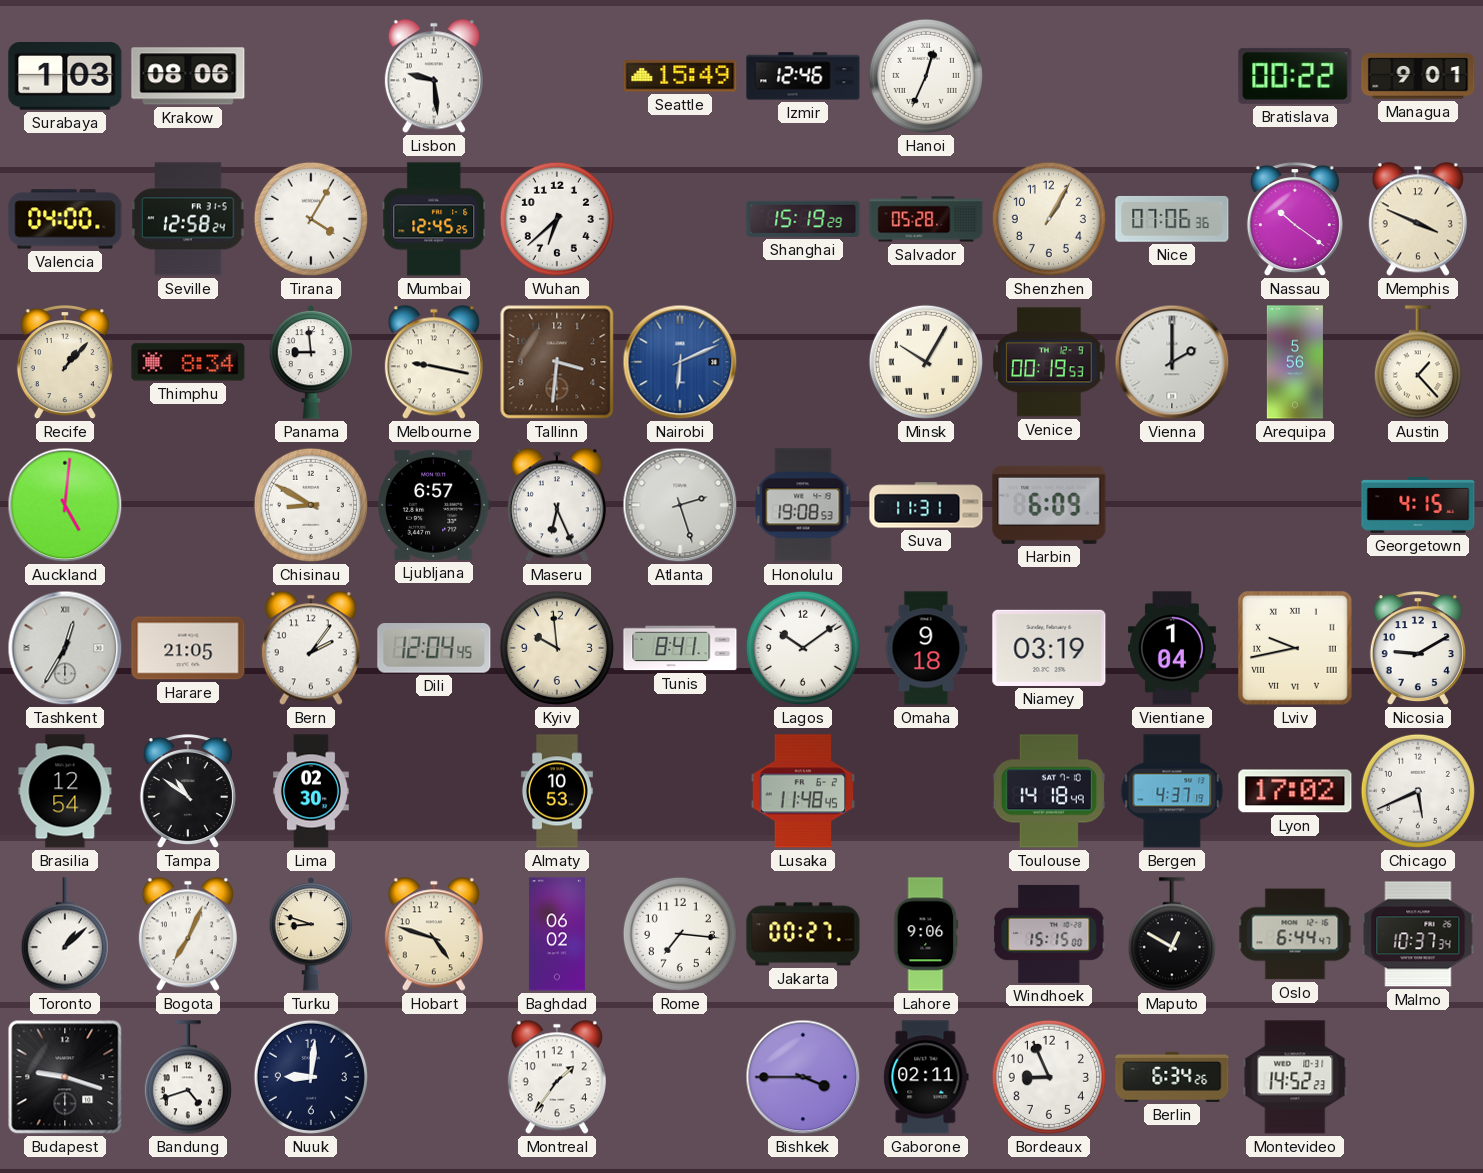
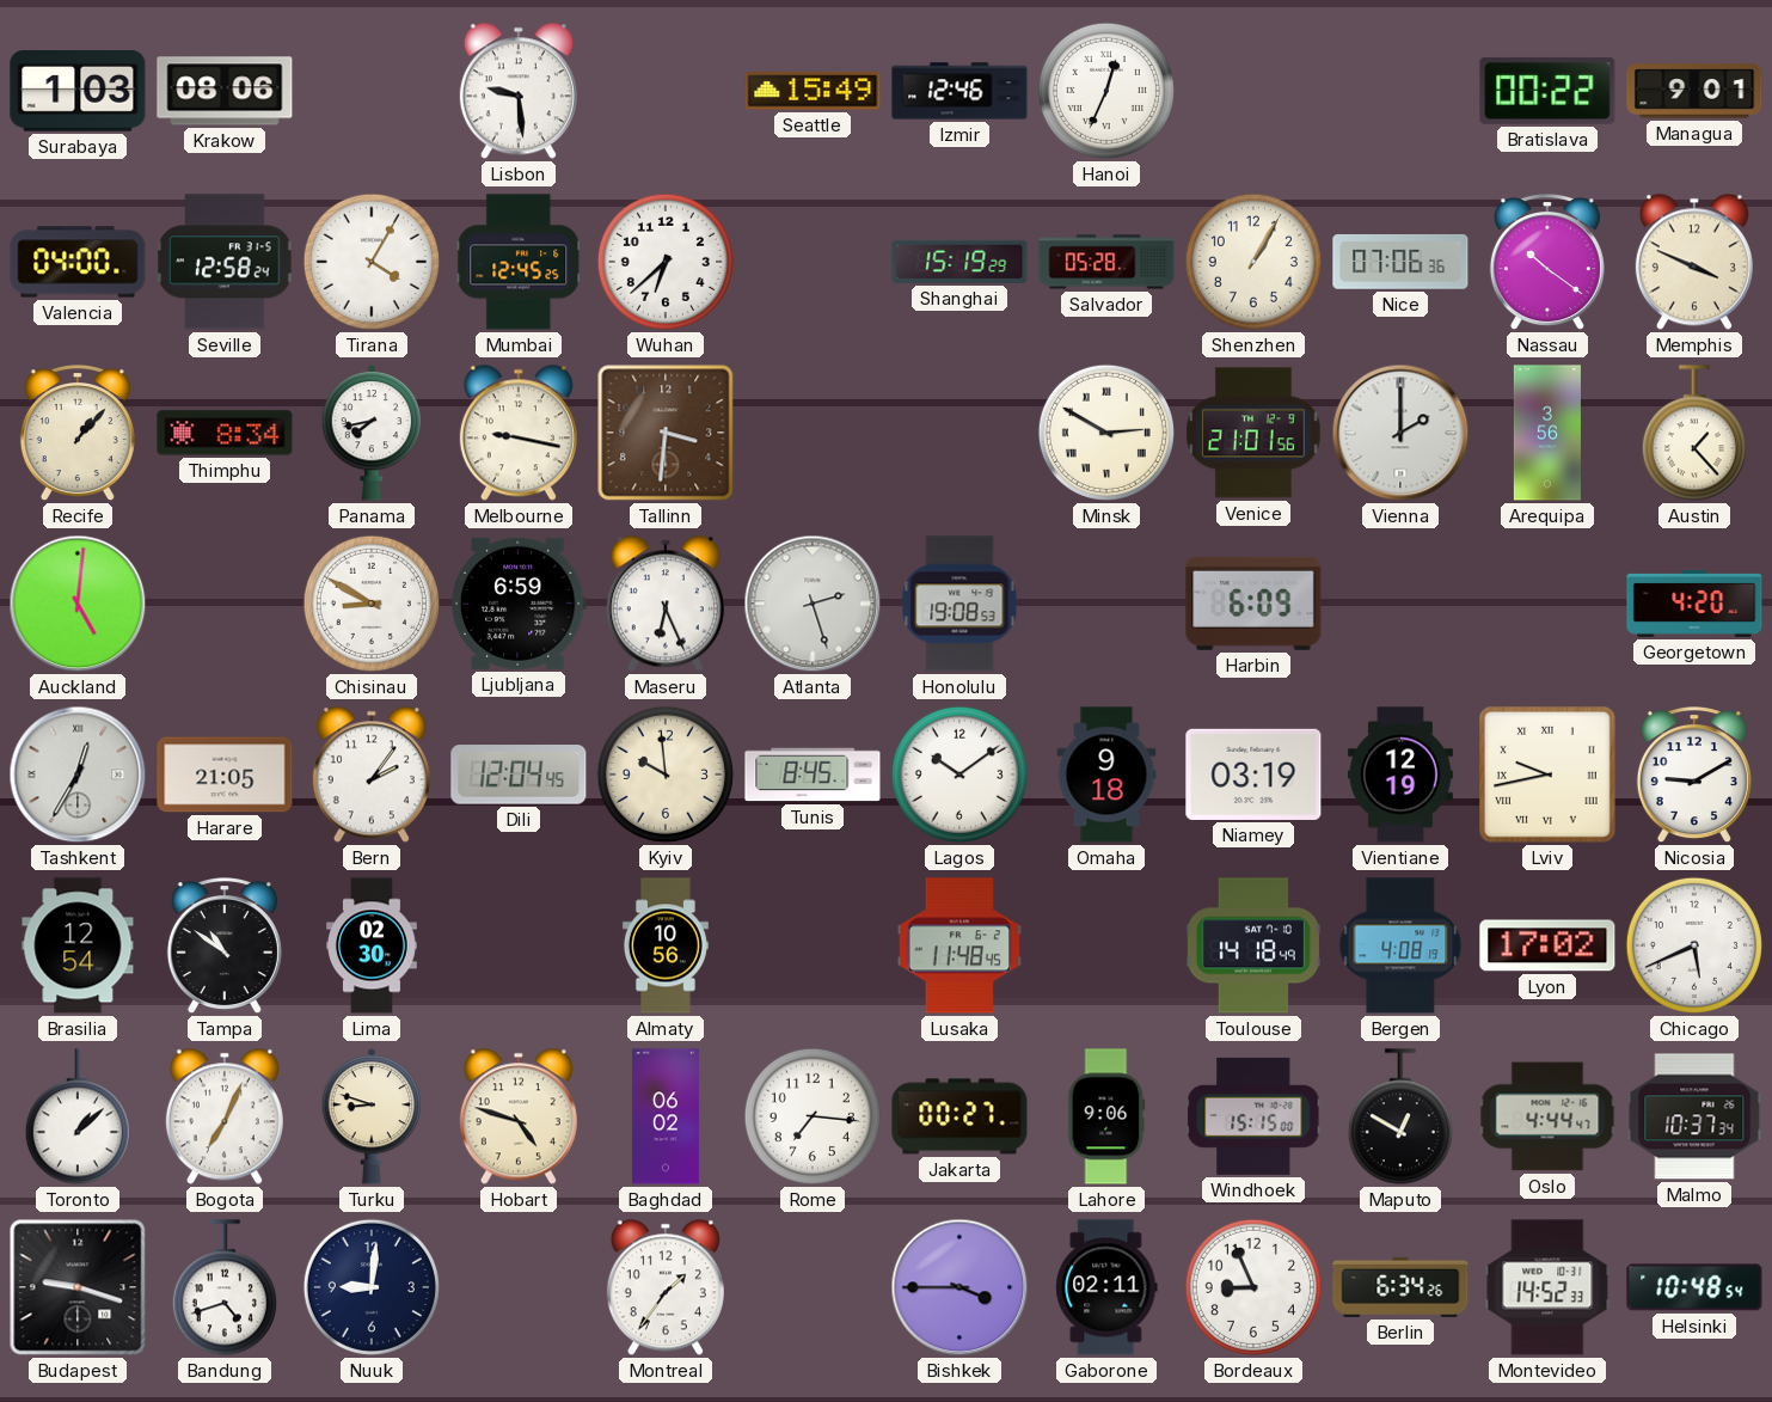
Panama: 8:59 -> 7:43 (372, 434)
Nairobi: 6:11 -> none (680, 362)
Minsk: 10:05 -> 2:50 (1106, 433)
Venice: 00:19 -> 21:01 (1253, 433)
Arequipa: 5:56 -> 3:56 (1547, 433)
Ljubljana: 6:57 -> 6:59 (519, 604)
Suva: 11:31 -> none (926, 505)
Georgetown: 4:15 -> 4:20 (1694, 604)
Tunis: 8:41 -> 8:45 (813, 775)
Vientiane: 1:04 -> 12:19 (1400, 775)
Almaty: 10:53 -> 10:56 (666, 945)
Bergen: 4:37 -> 4:08 (1400, 945)
Oslo: 6:44 -> 4:44 (1547, 1116)
Montevideo: 14:52:23 -> 14:52:33 (1547, 1287)
Helsinki: none -> 10:48 (1694, 1287)
